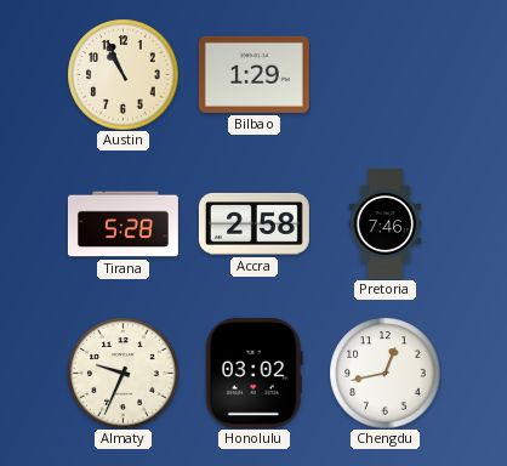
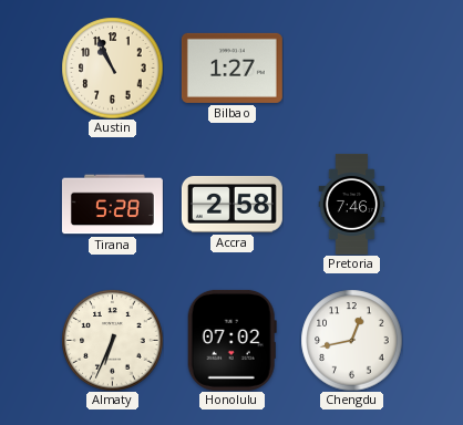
Bilbao: 1:29 -> 1:27 (231, 68)
Almaty: 9:34 -> 6:34 (112, 340)
Honolulu: 03:02 -> 07:02 (231, 340)
